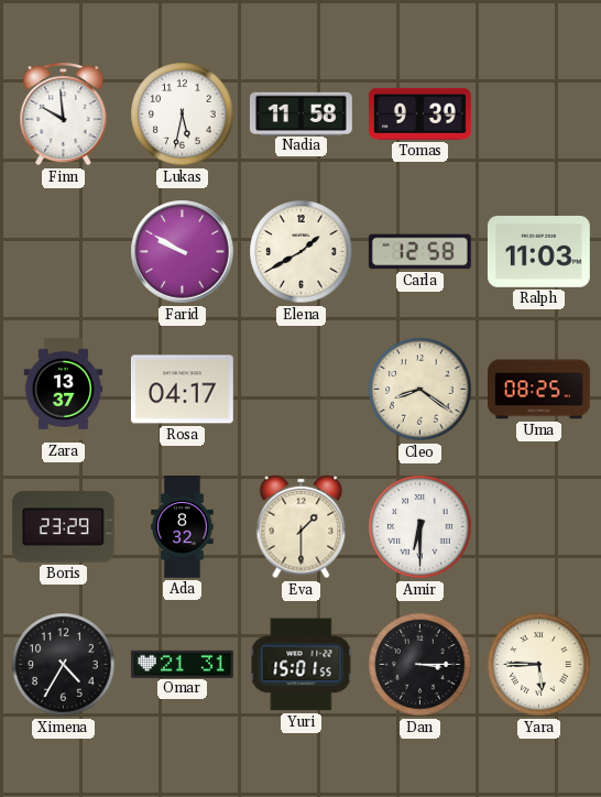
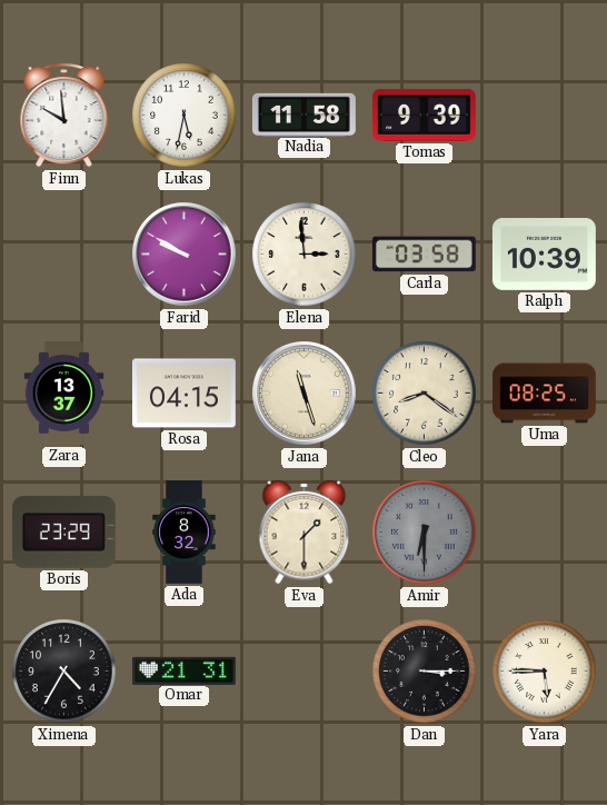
Elena: 1:40 -> 2:59 (305, 255)
Carla: 12:58 -> 03:58 (424, 255)
Ralph: 11:03 -> 10:39 (544, 255)
Rosa: 04:17 -> 04:15 (183, 394)
Jana: none -> 11:27 (305, 394)
Amir dial: white -> grey (425, 533)
Yuri: 15:01 -> none (302, 665)
